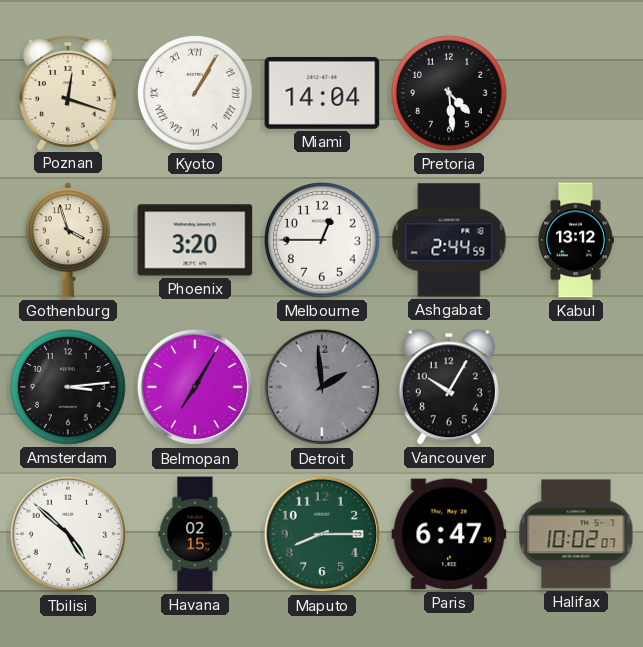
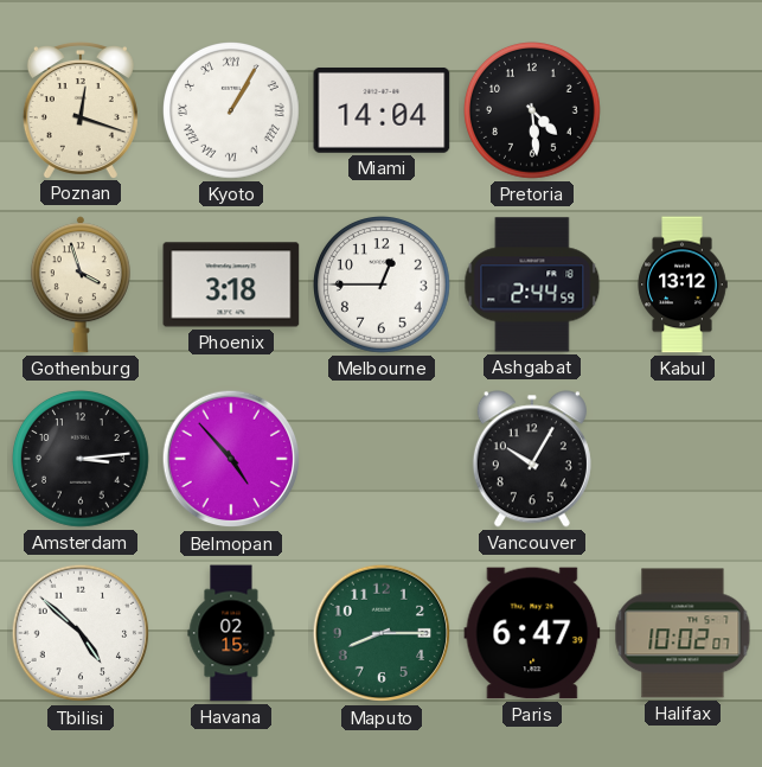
Phoenix: 3:20 -> 3:18 (231, 285)
Belmopan: 7:05 -> 4:53 (231, 459)
Detroit: 1:59 -> none (322, 387)
